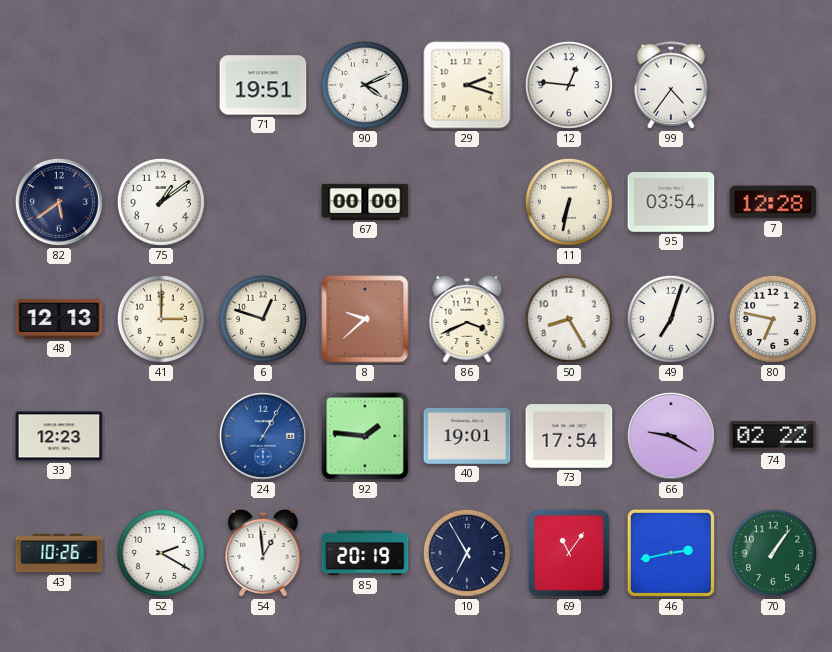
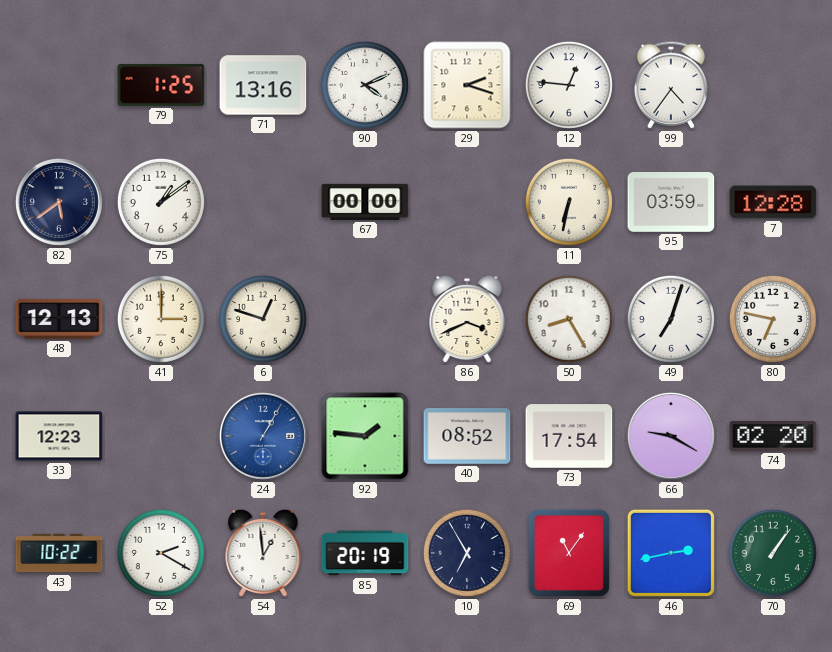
79: none -> 1:25 (161, 85)
71: 19:51 -> 13:16 (263, 85)
95: 03:54 -> 03:59 (671, 203)
8: 9:38 -> none (365, 319)
40: 19:01 -> 08:52 (467, 437)
74: 02:22 -> 02:20 (773, 436)
43: 10:26 -> 10:22 (59, 553)
